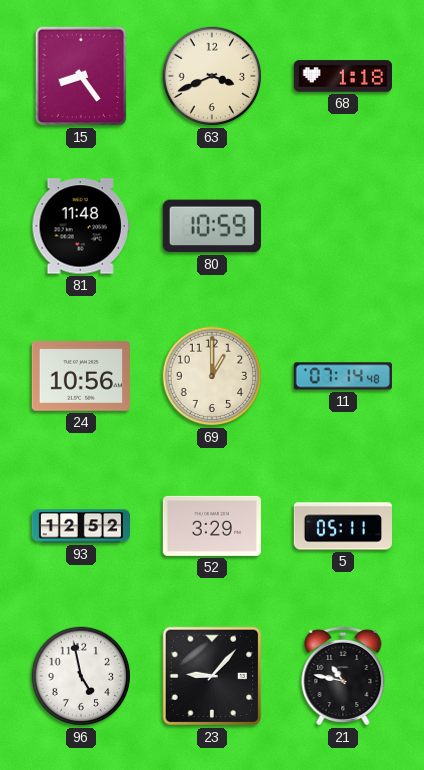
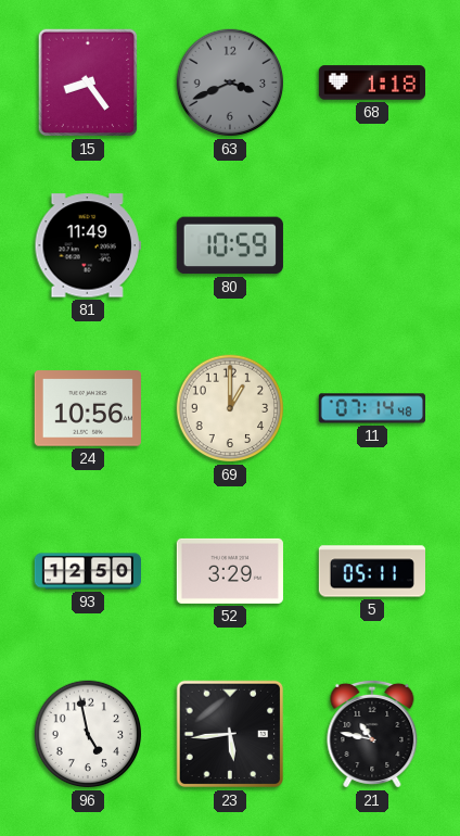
63 dial: cream -> grey (230, 83)
81: 11:48 -> 11:49 (88, 245)
93: 12:52 -> 12:50 (87, 571)
23: 9:07 -> 5:44 (230, 734)
